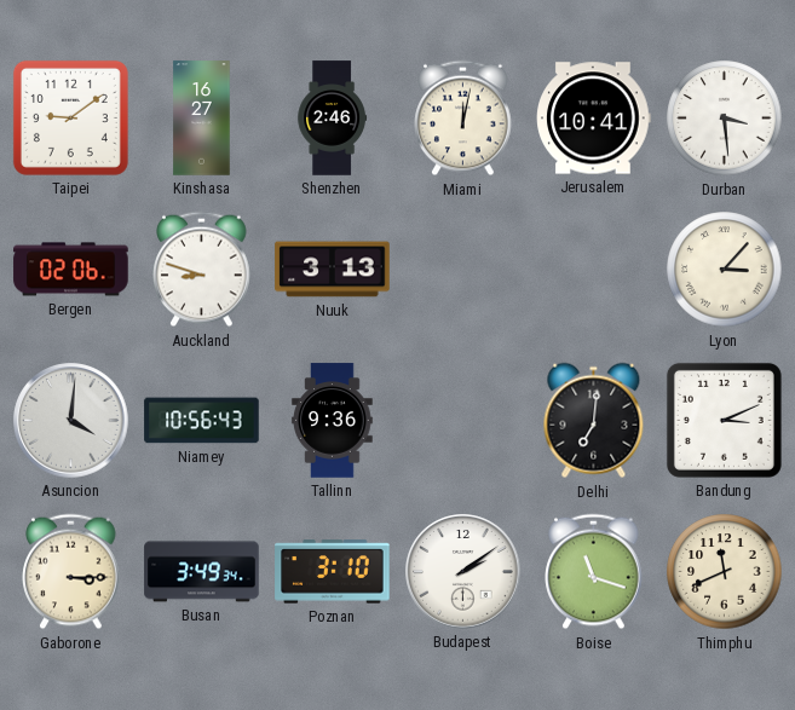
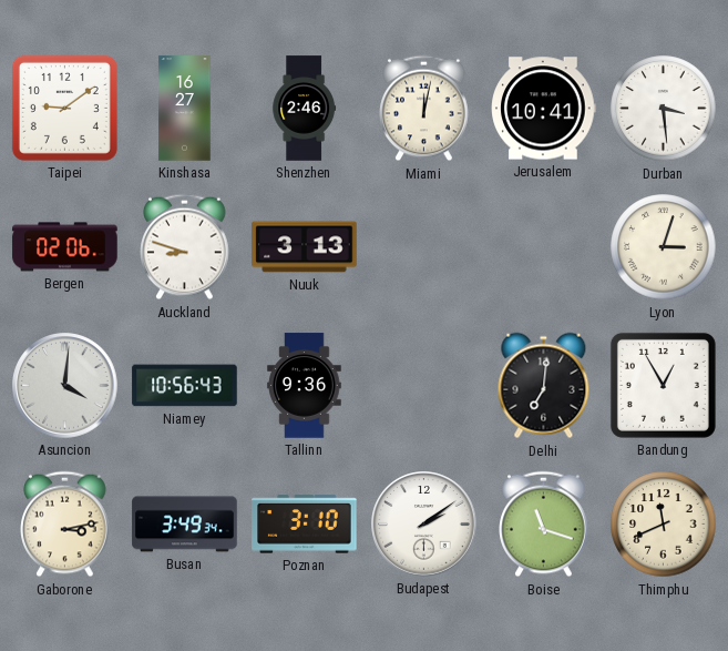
Lyon: 3:07 -> 3:03 (664, 247)
Bandung: 3:11 -> 12:55 (663, 385)
Gaborone: 3:15 -> 3:13 (65, 525)
